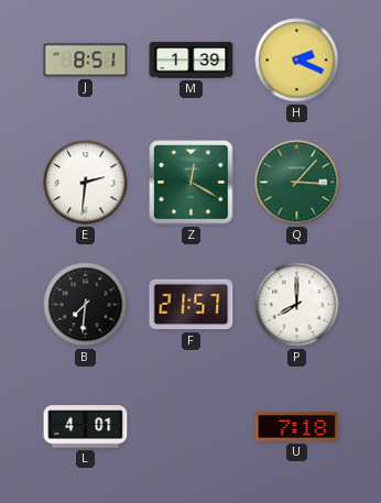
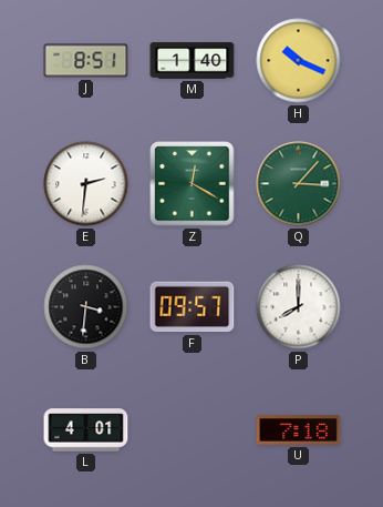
M: 1:39 -> 1:40 (193, 61)
H: 2:19 -> 10:19 (299, 61)
B: 7:31 -> 3:31 (86, 307)
F: 21:57 -> 09:57 (193, 307)
